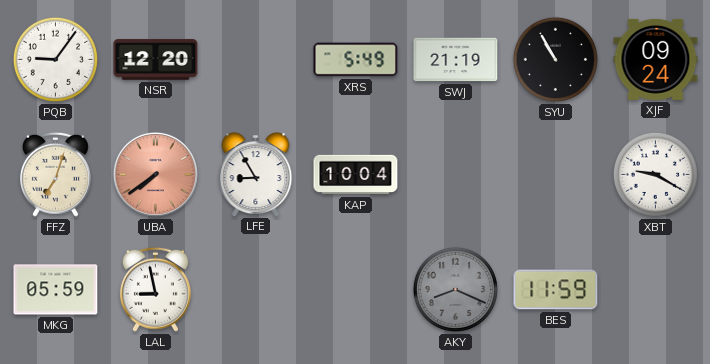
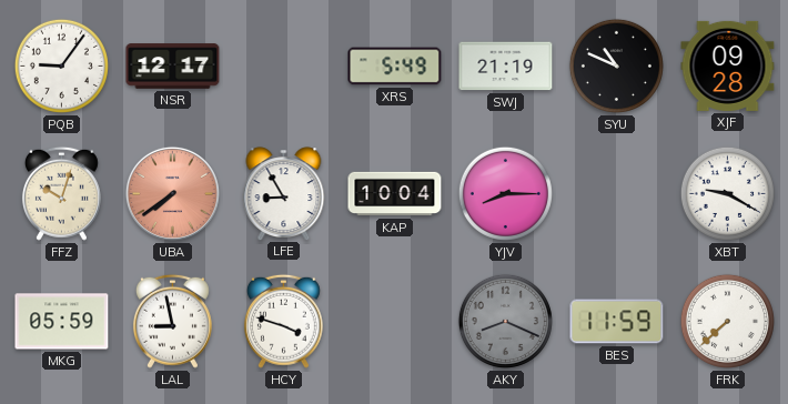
NSR: 12:20 -> 12:17 (173, 67)
SYU: 10:55 -> 10:49 (616, 65)
XJF: 09:24 -> 09:28 (728, 65)
FFZ: 7:03 -> 10:03 (61, 193)
YJV: none -> 8:15 (505, 193)
HCY: none -> 3:48 (283, 321)
FRK: none -> 7:38 (727, 321)
